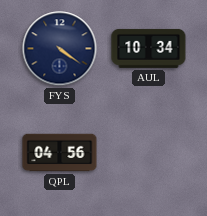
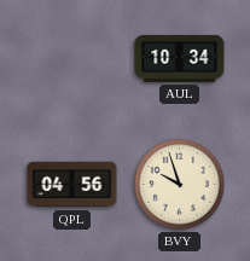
FYS: 4:21 -> none (60, 49)
BVY: none -> 9:57 (180, 185)
